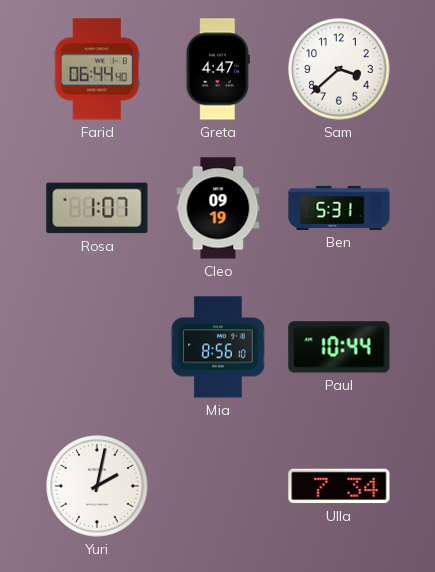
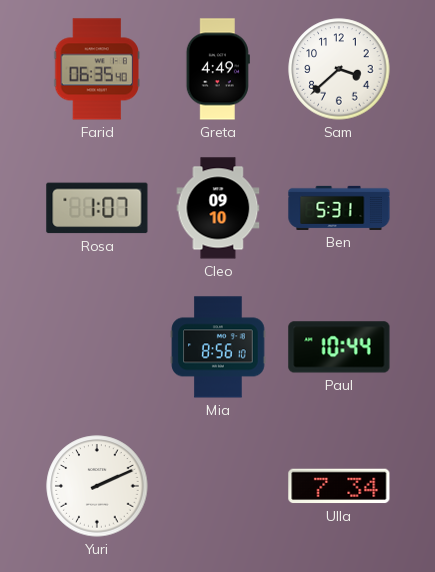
Farid: 06:44 -> 06:35 (96, 69)
Greta: 4:47 -> 4:49 (218, 69)
Cleo: 09:19 -> 09:10 (218, 208)
Yuri: 2:02 -> 2:11 (97, 486)
